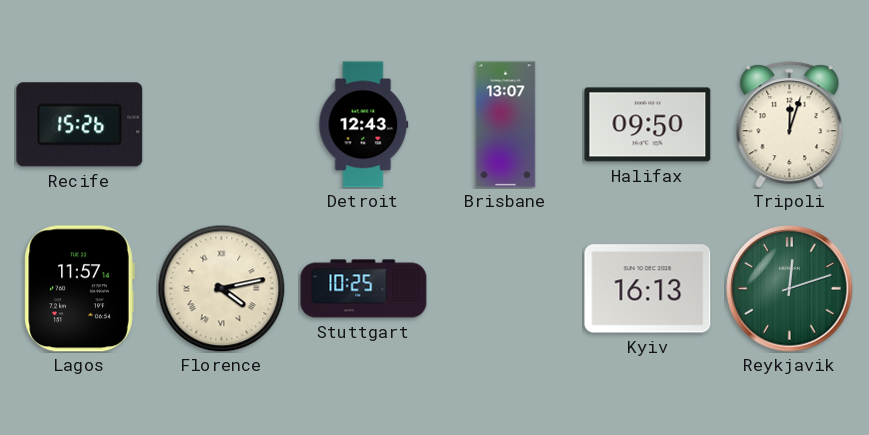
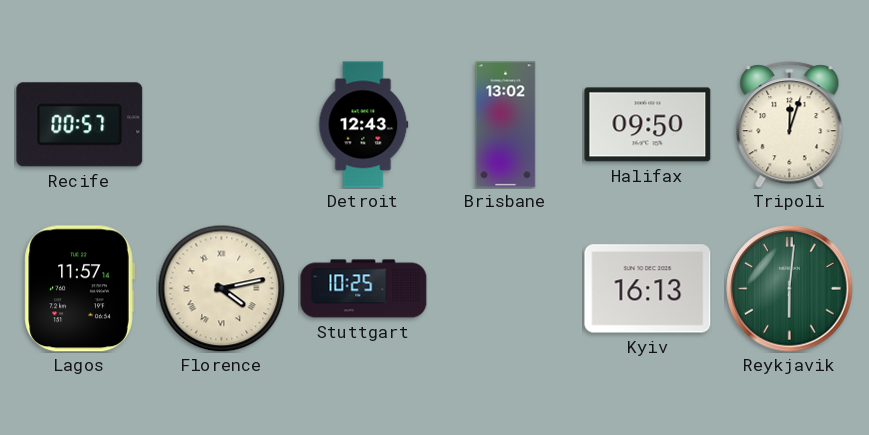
Recife: 15:26 -> 00:57 (80, 125)
Brisbane: 13:07 -> 13:02 (506, 125)
Reykjavik: 12:12 -> 6:01 (790, 289)
